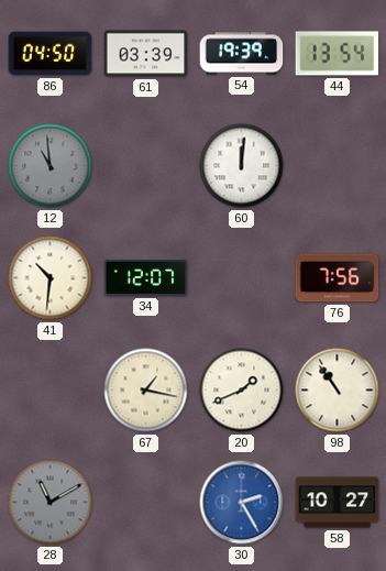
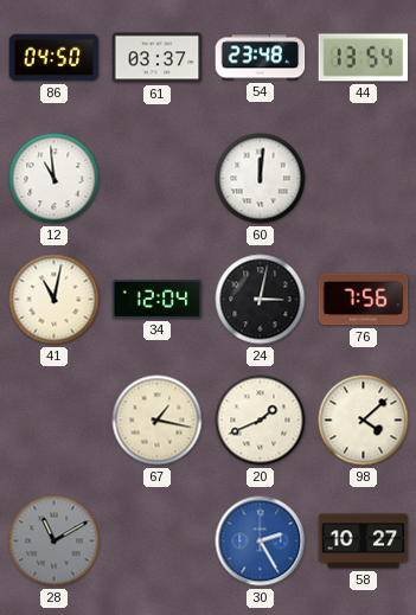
61: 03:39 -> 03:37 (158, 58)
54: 19:39 -> 23:48 (261, 58)
12 dial: grey -> white (55, 179)
41: 10:31 -> 11:02 (55, 300)
34: 12:07 -> 12:04 (158, 299)
24: none -> 3:02 (261, 300)
98: 10:54 -> 4:08 (364, 421)
